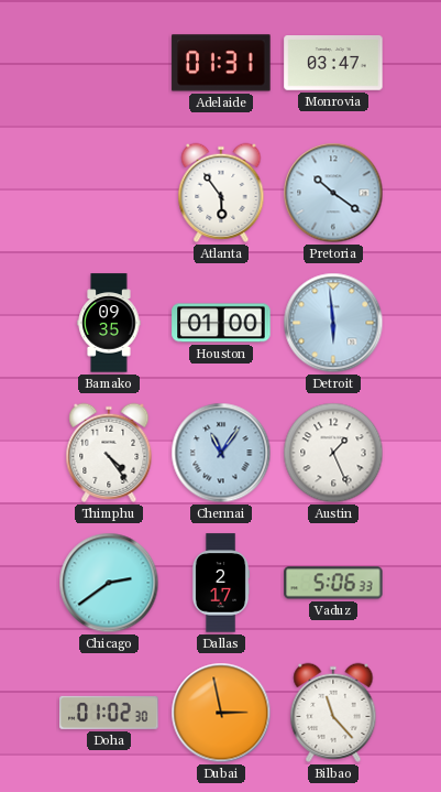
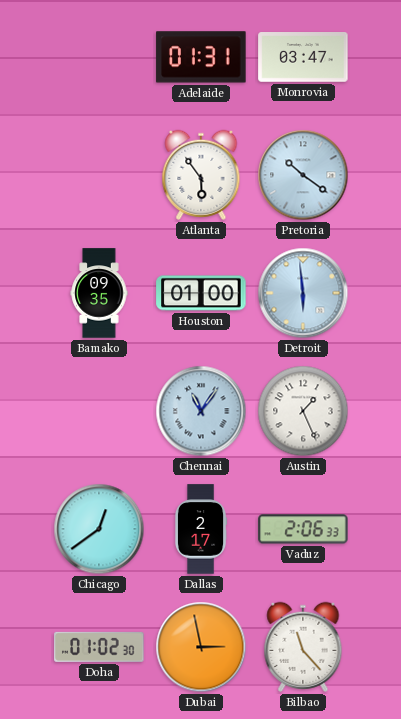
Thimphu: 4:24 -> none (109, 453)
Chicago: 2:39 -> 12:39 (99, 529)
Vaduz: 5:06 -> 2:06 (303, 529)
